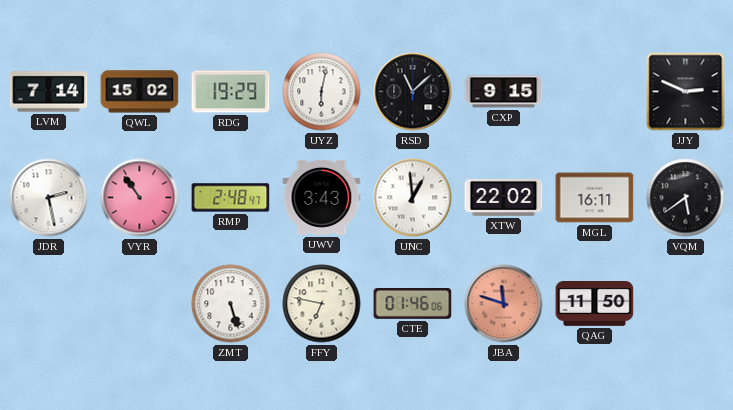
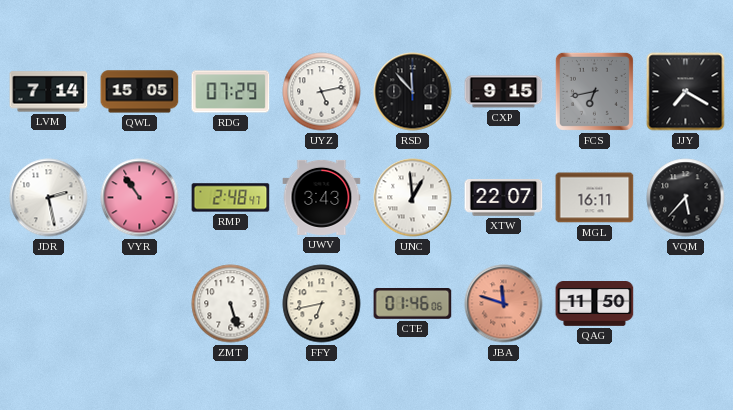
QWL: 15:02 -> 15:05 (140, 92)
RDG: 19:29 -> 07:29 (231, 92)
UYZ: 6:02 -> 5:13 (322, 92)
RSD: 11:08 -> 11:53 (413, 92)
FCS: none -> 6:43 (594, 91)
JJY: 2:49 -> 7:20 (686, 92)
XTW: 22:02 -> 22:07 (504, 198)
VQM: 5:39 -> 5:37 (686, 198)
FFY: 6:47 -> 6:43 (322, 304)
